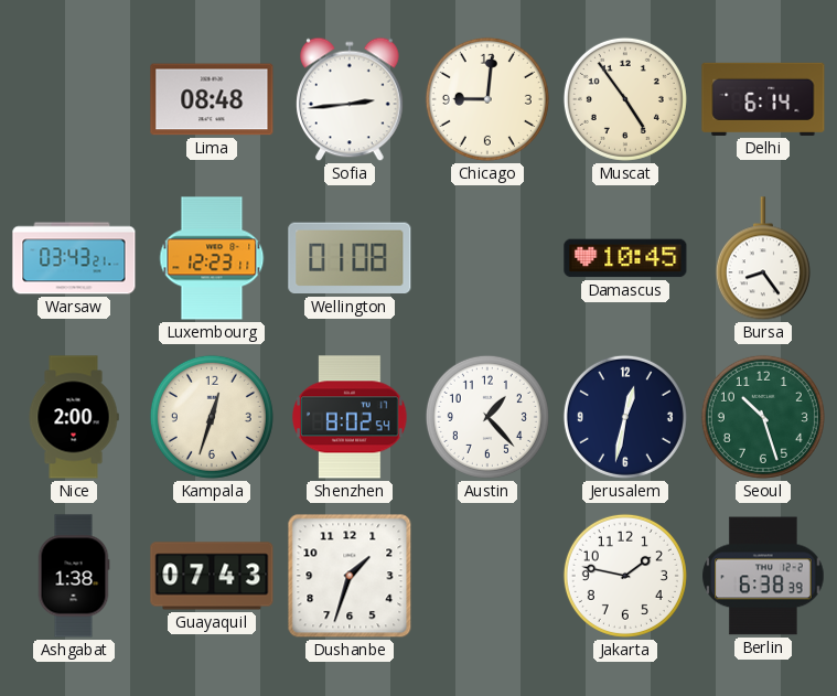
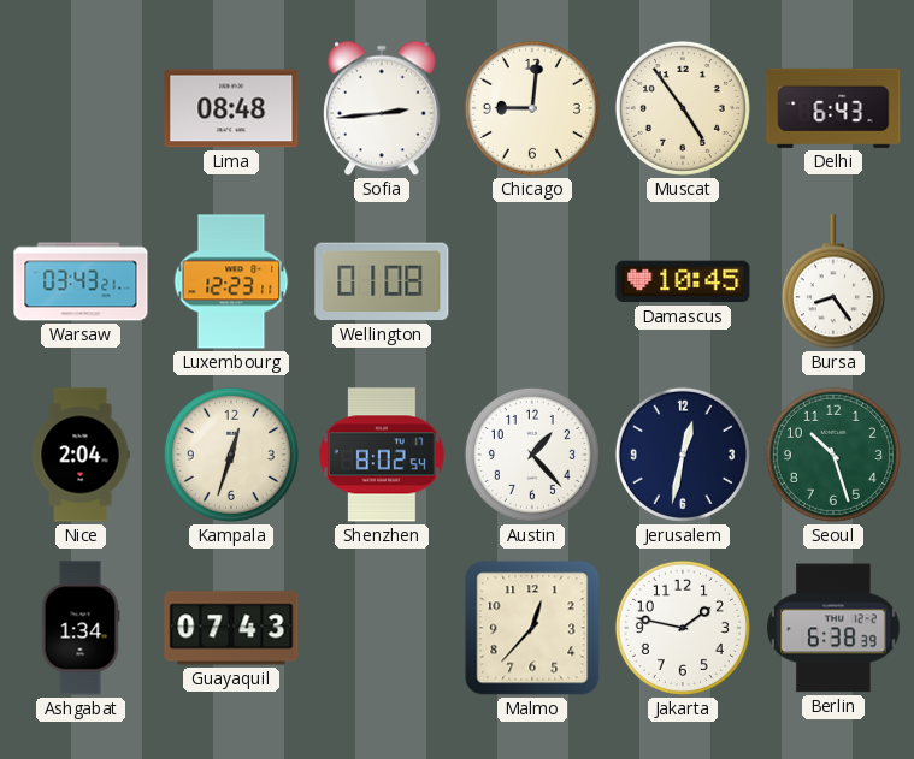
Delhi: 6:14 -> 6:43 (833, 108)
Nice: 2:00 -> 2:04 (81, 455)
Ashgabat: 1:38 -> 1:34 (81, 628)
Dushanbe: 1:33 -> none (350, 576)
Malmo: none -> 12:37 (532, 628)
